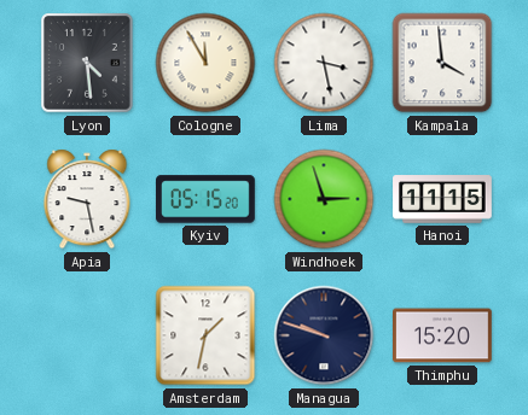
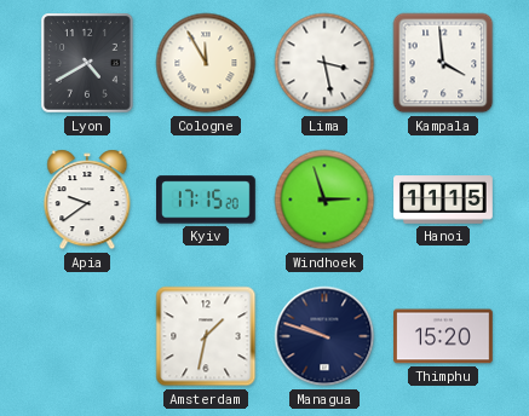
Lyon: 4:29 -> 4:40 (88, 63)
Apia: 9:28 -> 9:39 (87, 200)
Kyiv: 05:15 -> 17:15 (207, 200)
